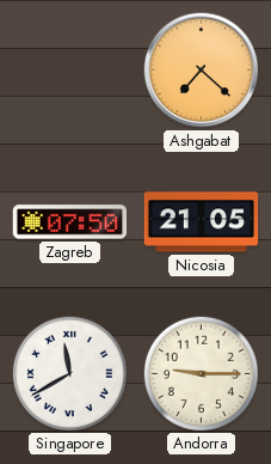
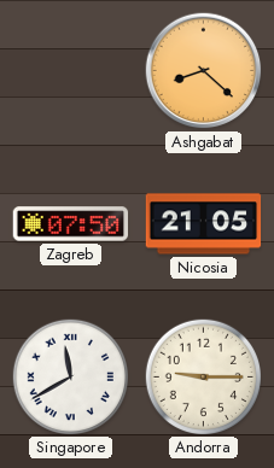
Ashgabat: 7:22 -> 8:22 (204, 71)
